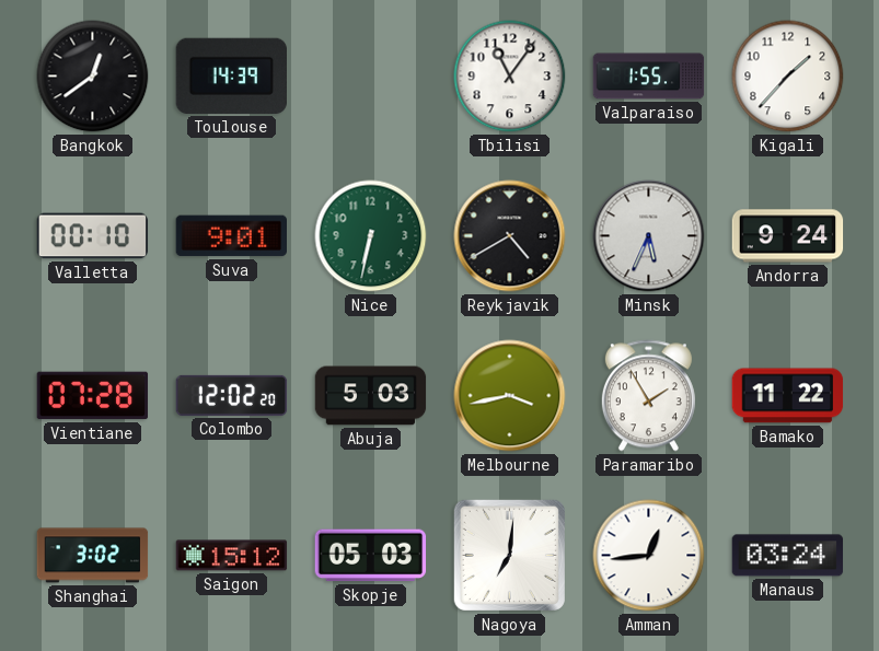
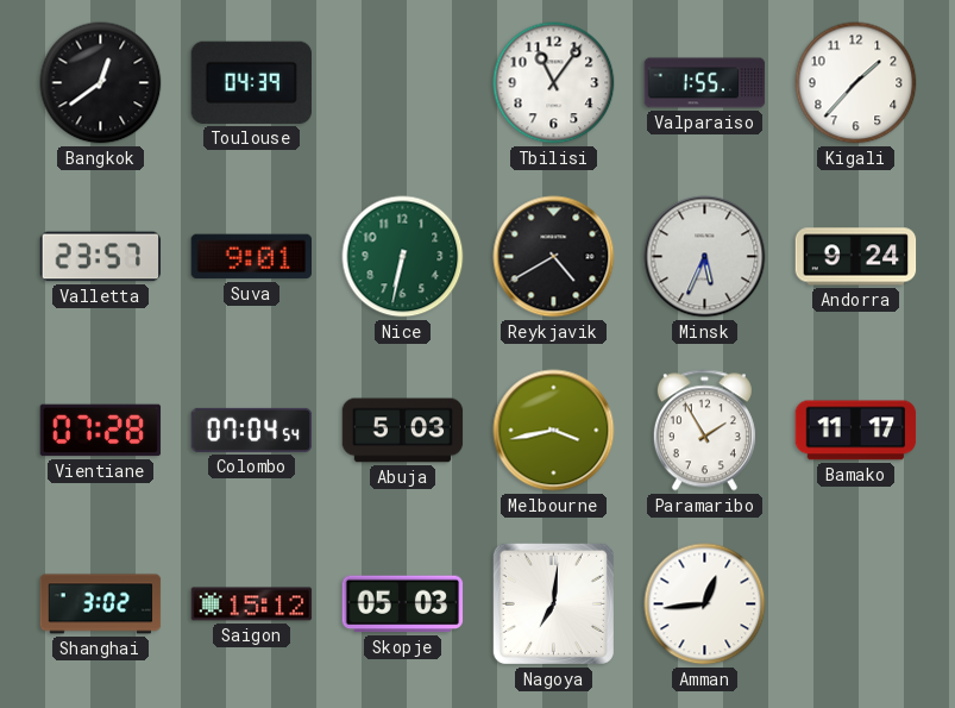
Toulouse: 14:39 -> 04:39 (251, 82)
Valletta: 00:10 -> 23:57 (101, 257)
Colombo: 12:02 -> 07:04 (252, 430)
Bamako: 11:22 -> 11:17 (856, 431)
Manaus: 03:24 -> none (788, 556)
